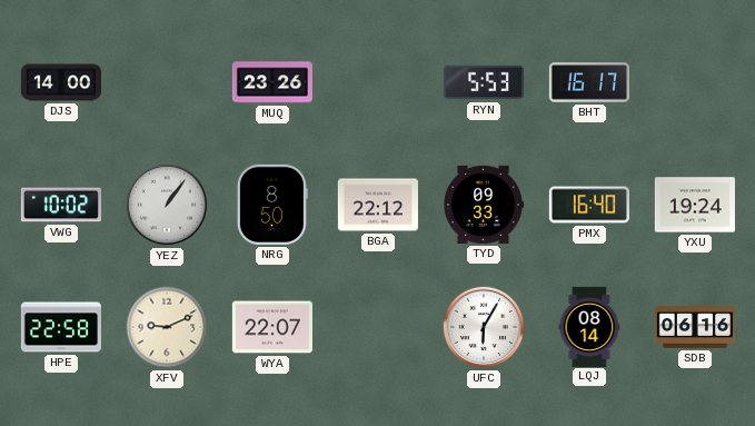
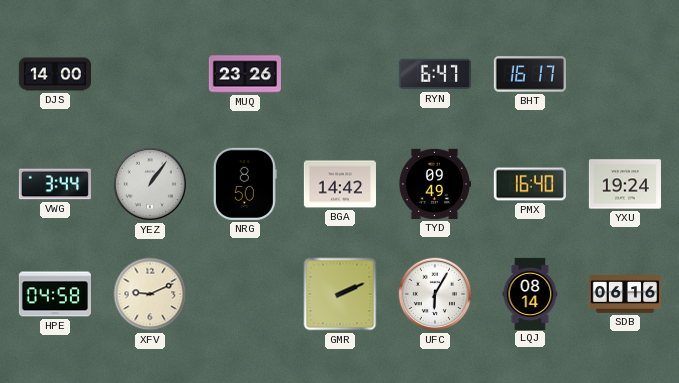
RYN: 5:53 -> 6:47 (435, 74)
VWG: 10:02 -> 3:44 (55, 184)
BGA: 22:12 -> 14:42 (340, 184)
TYD: 09:33 -> 09:49 (434, 184)
HPE: 22:58 -> 04:58 (55, 294)
WYA: 22:07 -> none (272, 327)
GMR: none -> 2:11 (340, 294)
